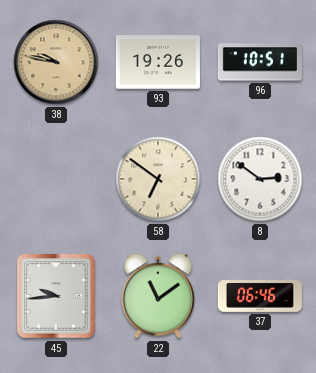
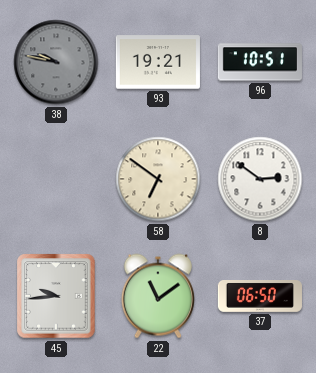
38 dial: champagne -> grey (56, 62)
93: 19:26 -> 19:21 (158, 62)
37: 06:46 -> 06:50 (260, 297)
